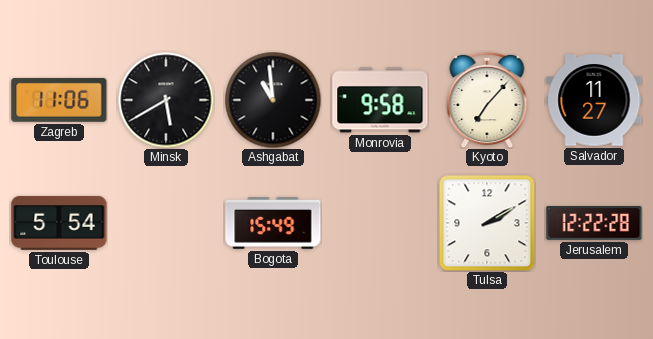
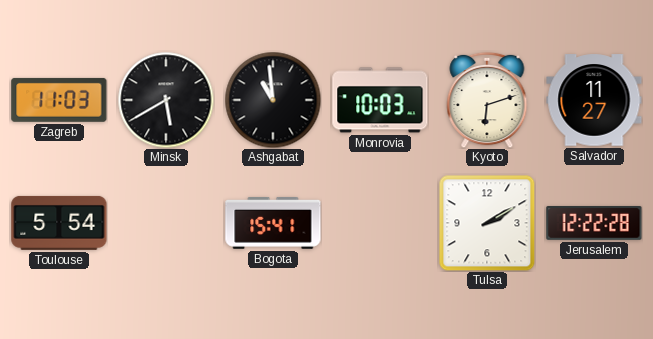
Zagreb: 11:06 -> 11:03 (59, 100)
Monrovia: 9:58 -> 10:03 (380, 100)
Kyoto: 7:07 -> 6:12 (487, 100)
Bogota: 15:49 -> 15:41 (273, 223)
